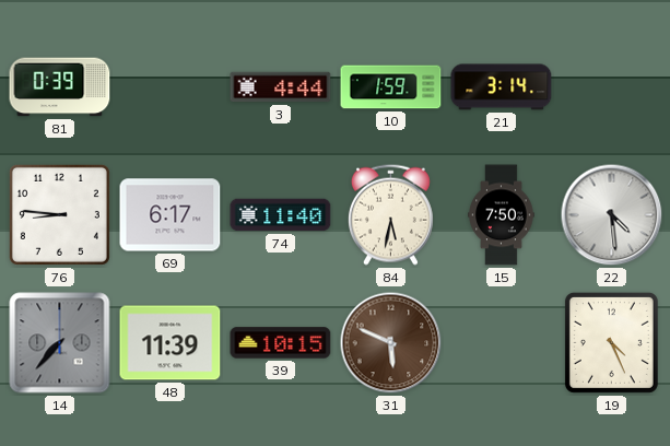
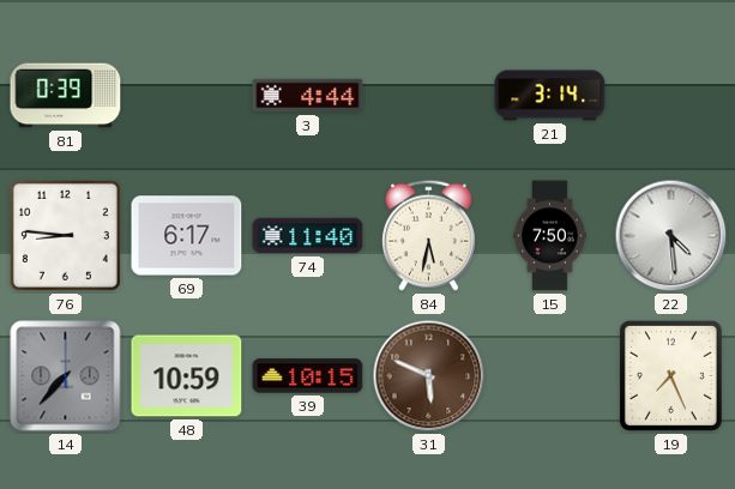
10: 1:59 -> none (391, 87)
48: 11:39 -> 10:59 (187, 376)
19: 4:26 -> 7:26 (670, 375)
